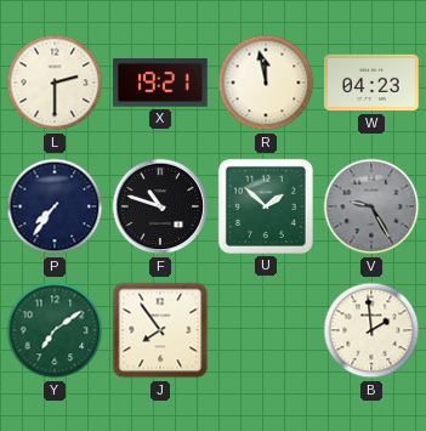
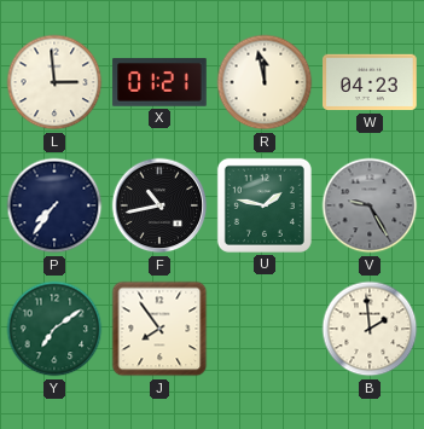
L: 2:30 -> 2:59 (54, 82)
X: 19:21 -> 01:21 (159, 82)
F: 10:48 -> 10:43 (159, 205)
U: 1:52 -> 1:47 (265, 205)
